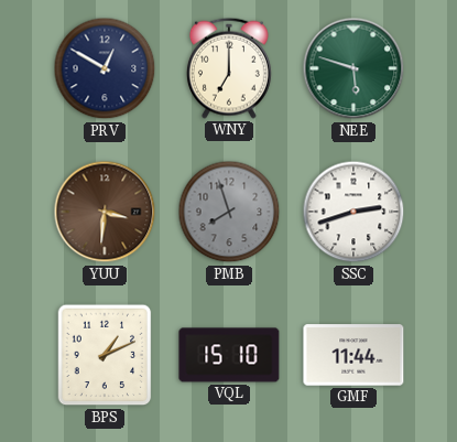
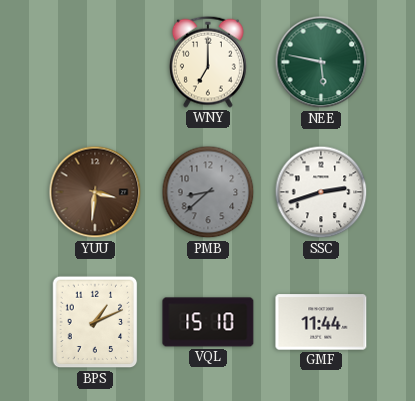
PRV: 12:50 -> none (105, 68)
NEE: 5:48 -> 5:47 (321, 62)
PMB: 7:57 -> 8:38 (208, 192)
